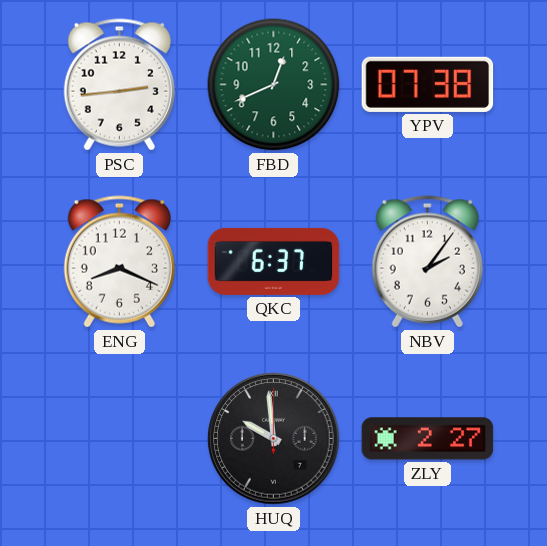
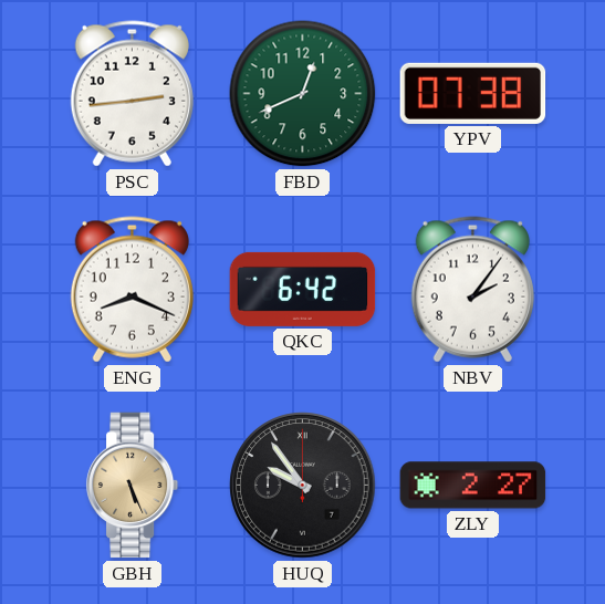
QKC: 6:37 -> 6:42 (303, 289)
GBH: none -> 5:26 (133, 486)
HUQ: 9:59 -> 9:54 (303, 486)
